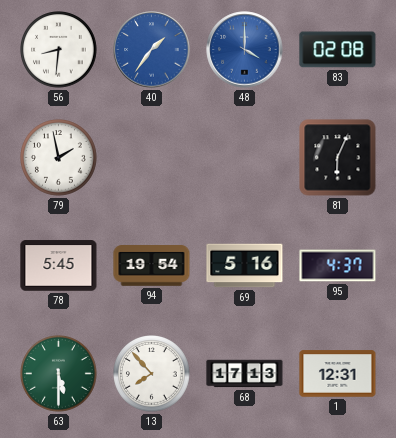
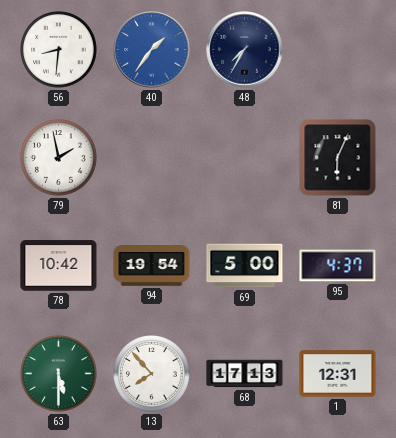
48: 4:00 -> 7:35 (245, 50)
48 dial: blue -> navy (245, 50)
83: 02:08 -> none (338, 50)
78: 5:45 -> 10:42 (59, 266)
69: 5:16 -> 5:00 (245, 266)
